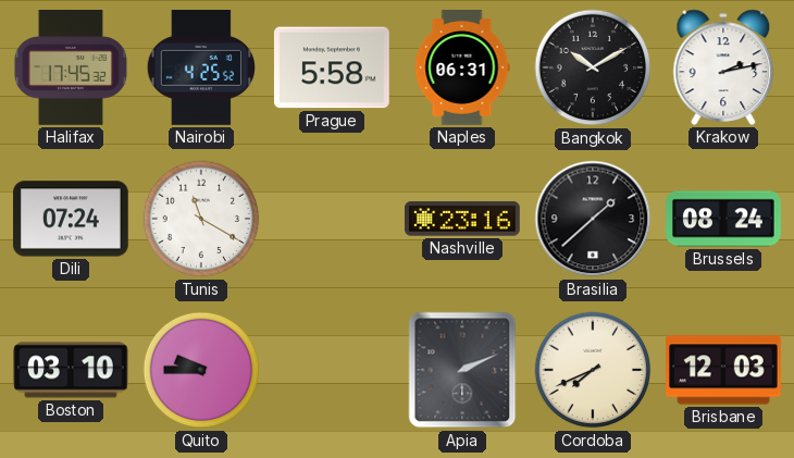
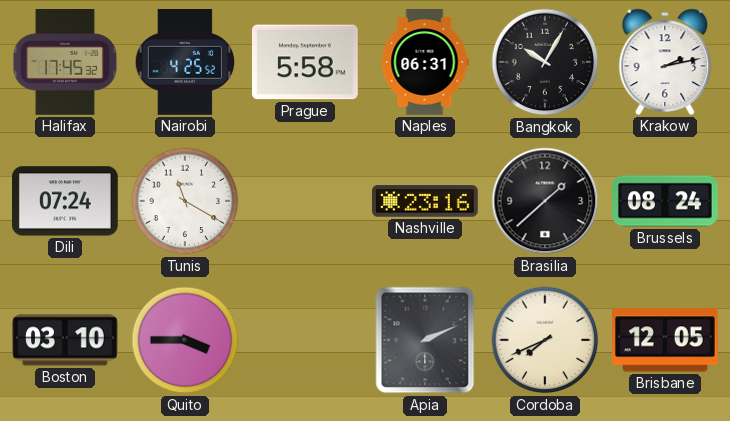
Bangkok: 10:10 -> 10:05 (545, 62)
Quito: 9:45 -> 3:45 (185, 340)
Brisbane: 12:03 -> 12:05 (666, 340)
